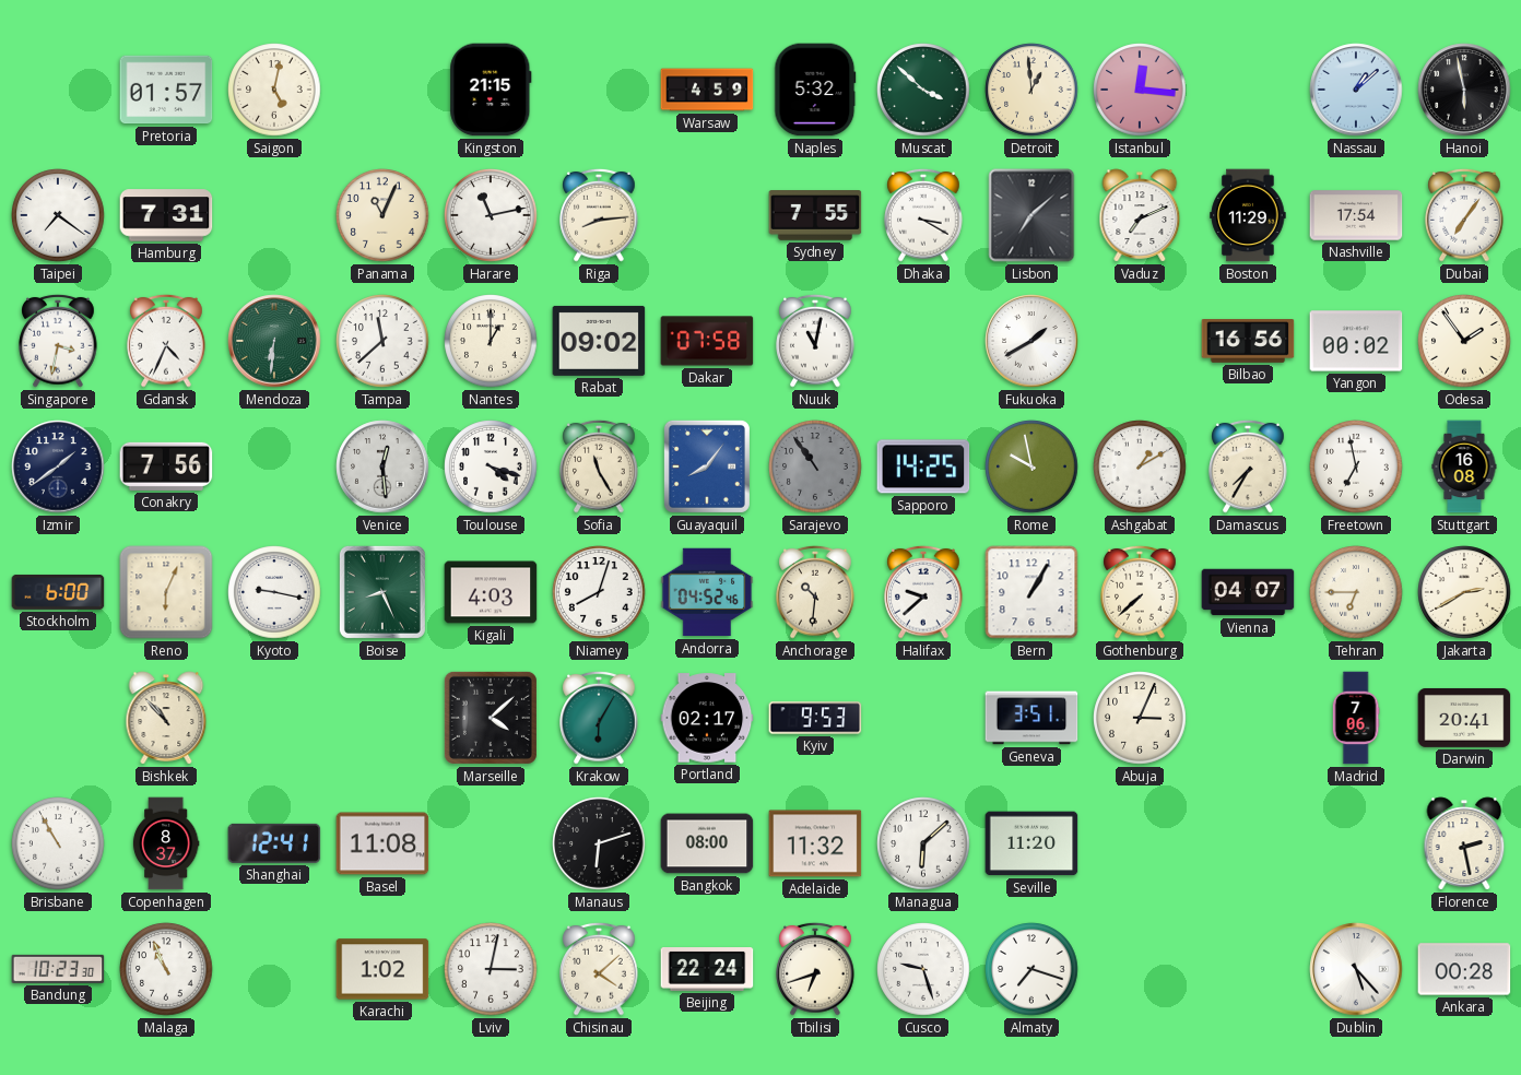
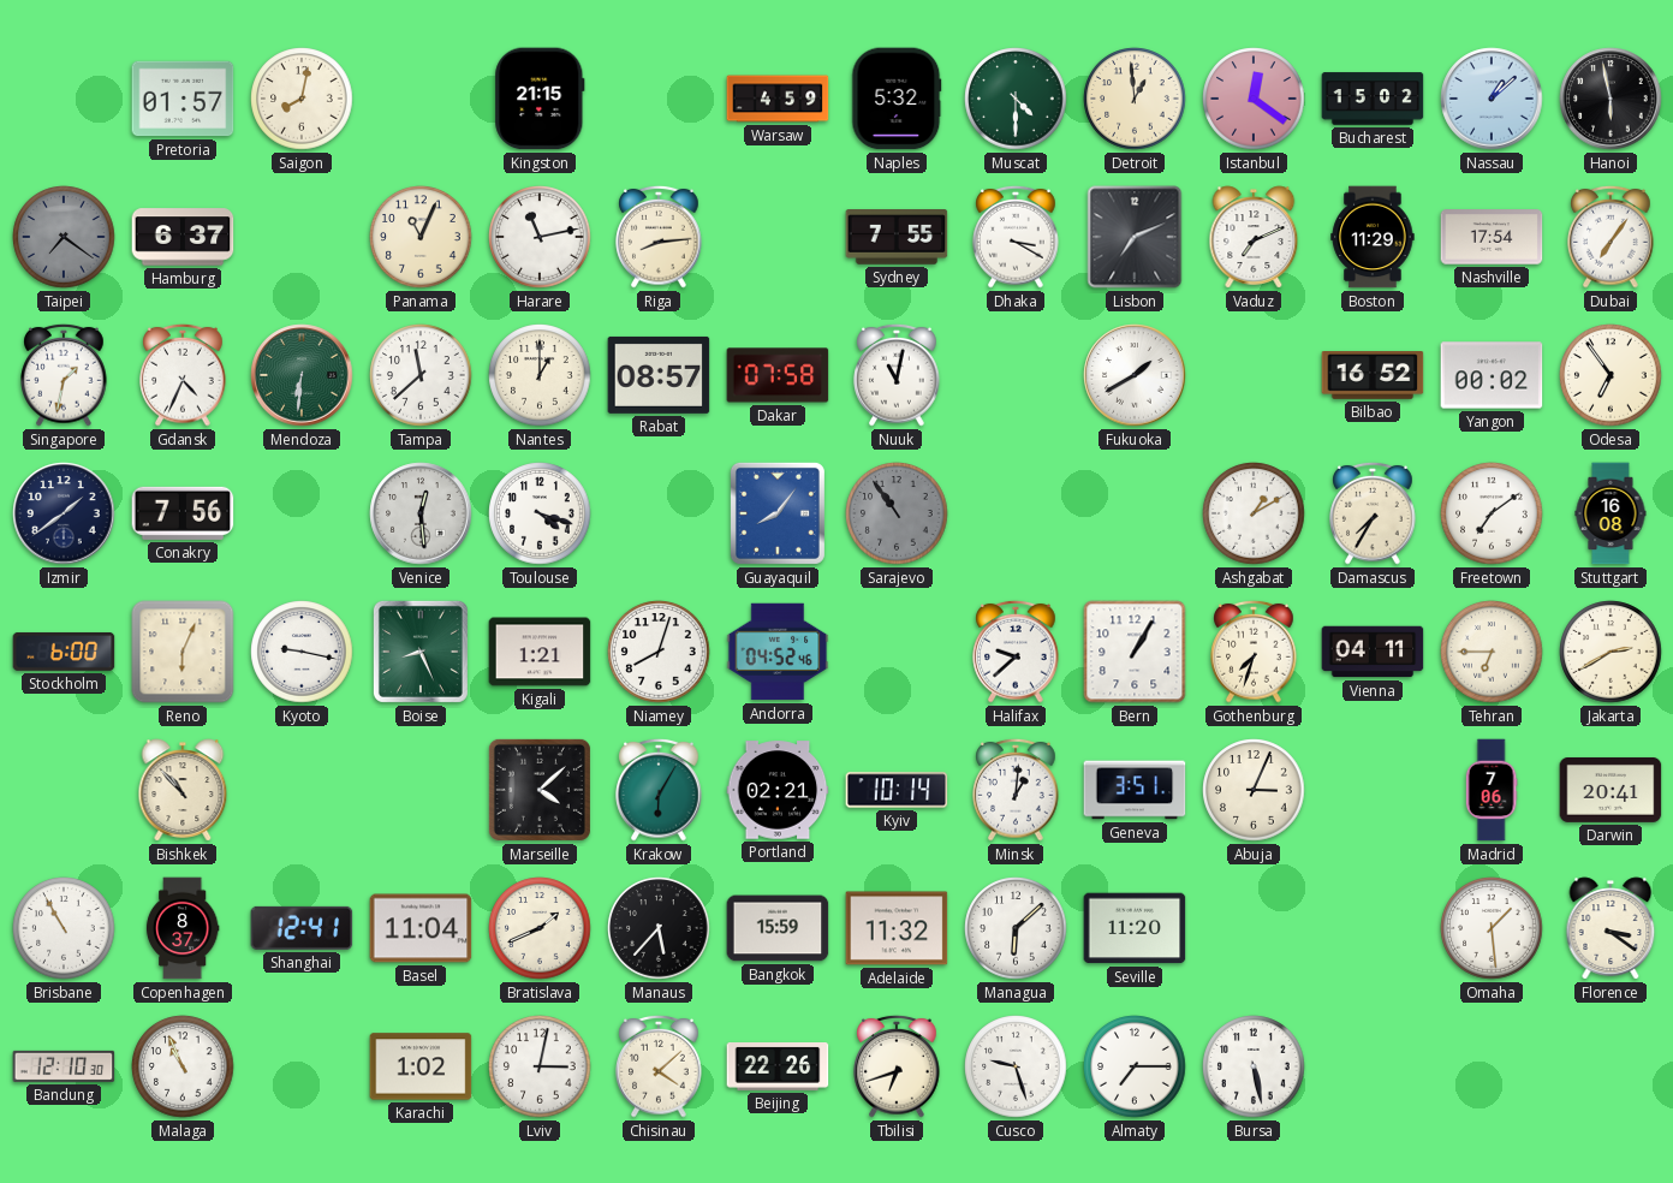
Saigon: 5:02 -> 8:02 (302, 99)
Muscat: 3:52 -> 4:30 (1016, 99)
Istanbul: 12:16 -> 12:21 (1254, 99)
Bucharest: none -> 15:02 (1373, 99)
Taipei dial: white -> grey (64, 237)
Hamburg: 7:31 -> 6:37 (183, 237)
Lisbon: 7:08 -> 7:11 (1135, 237)
Singapore: 3:32 -> 1:32 (64, 375)
Rabat: 09:02 -> 08:57 (659, 375)
Bilbao: 16:56 -> 16:52 (1373, 376)
Odesa: 1:54 -> 6:54 (1611, 375)
Sofia: 11:25 -> none (599, 466)
Sapporo: 14:25 -> none (923, 466)
Rome: 9:58 -> none (1031, 466)
Freetown: 6:58 -> 7:09 (1492, 513)
Kigali: 4:03 -> 1:21 (540, 652)
Anchorage: 10:31 -> none (815, 592)
Gothenburg: 7:38 -> 7:33 (1254, 652)
Vienna: 04:07 -> 04:11 (1373, 652)
Portland: 02:17 -> 02:21 (778, 790)
Kyiv: 9:53 -> 10:14 (897, 790)
Minsk: none -> 1:01 (1016, 790)
Basel: 11:08 -> 11:04 (421, 928)
Bratislava: none -> 1:41 (540, 928)
Manaus: 6:12 -> 5:37 (659, 928)
Bangkok: 08:00 -> 15:59 (778, 928)
Omaha: none -> 1:29 (1492, 928)
Florence: 2:28 -> 3:21 (1611, 928)
Bandung: 10:23 -> 12:10 (64, 1066)
Beijing: 22:24 -> 22:26 (778, 1068)
Almaty: 7:18 -> 7:15 (1135, 1066)
Bursa: none -> 5:28 (1254, 1066)
Dublin: 5:23 -> none (1356, 969)
Ankara: 00:28 -> none (1464, 969)
